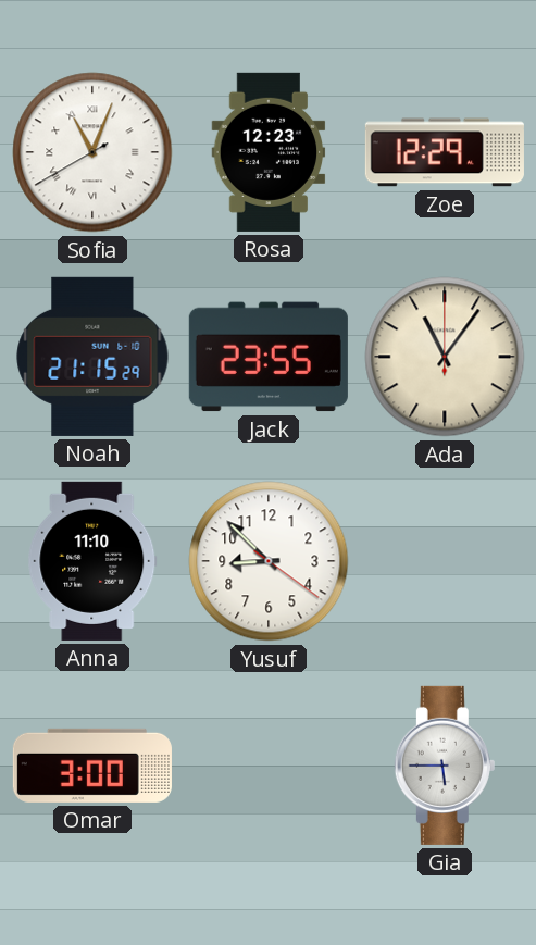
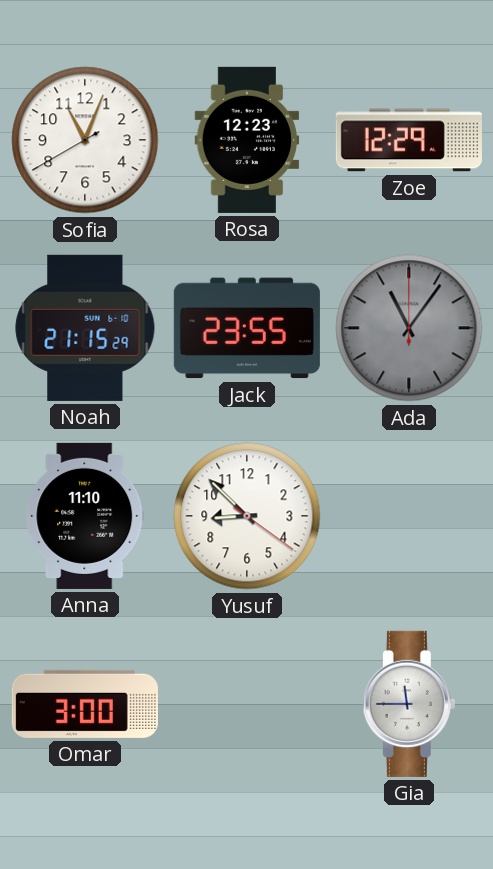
Sofia numerals: Roman -> Arabic (85, 140)
Ada dial: cream -> grey (409, 328)
Gia: 5:45 -> 11:45 (409, 704)
